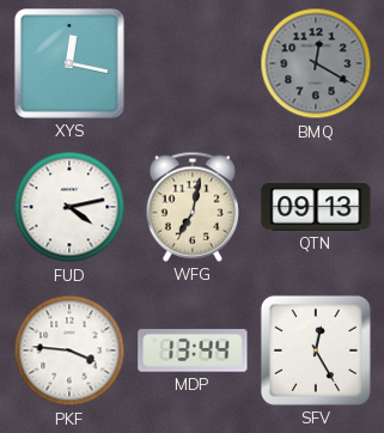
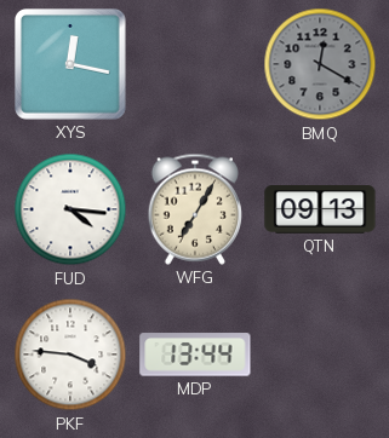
FUD: 4:13 -> 4:16 (70, 209)
WFG: 7:02 -> 7:05 (194, 209)
SFV: 12:25 -> none (316, 350)
